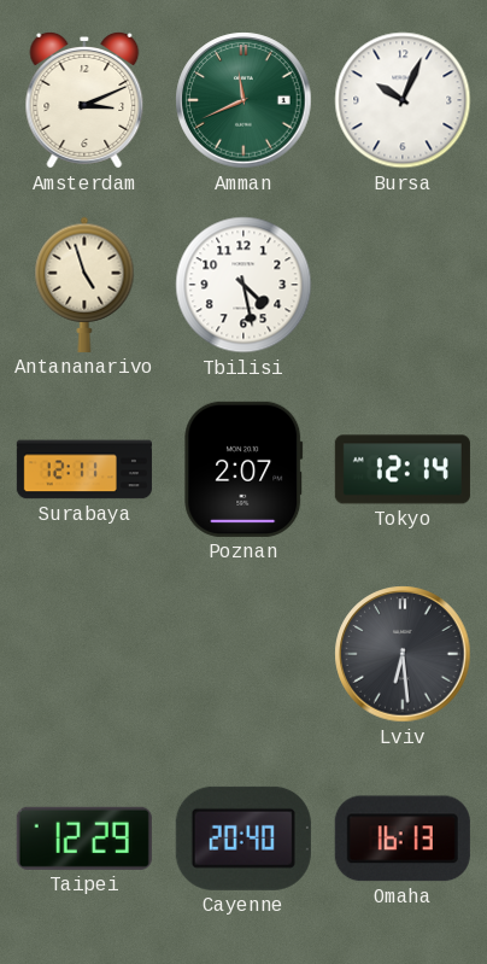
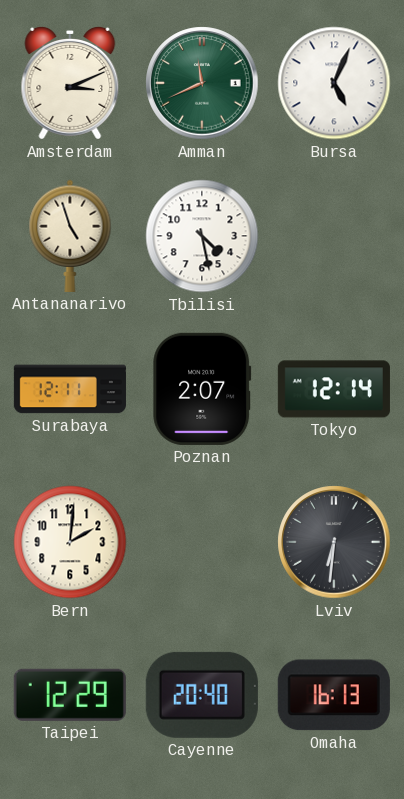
Bursa: 10:04 -> 5:04 (334, 83)
Bern: none -> 2:01 (70, 542)
Lviv: 6:29 -> 6:31 (334, 542)
